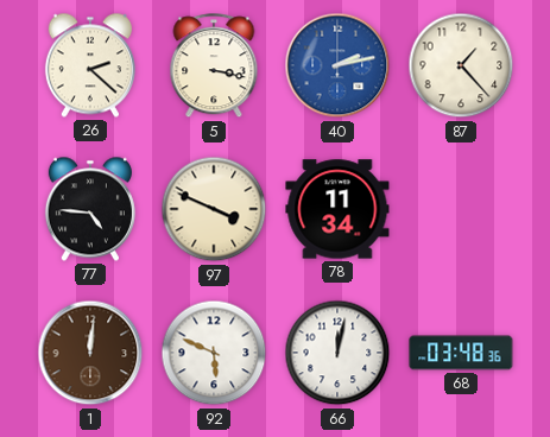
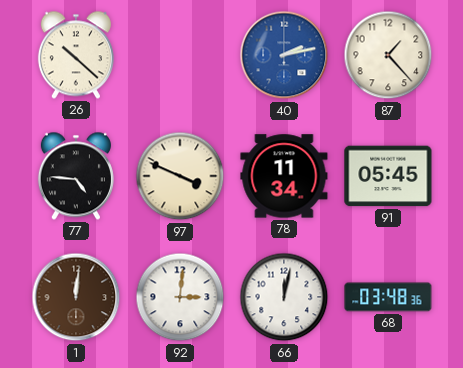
26: 2:22 -> 10:22 (76, 55)
5: 3:17 -> none (214, 66)
91: none -> 05:45 (388, 176)
92: 5:49 -> 3:01 (180, 297)
